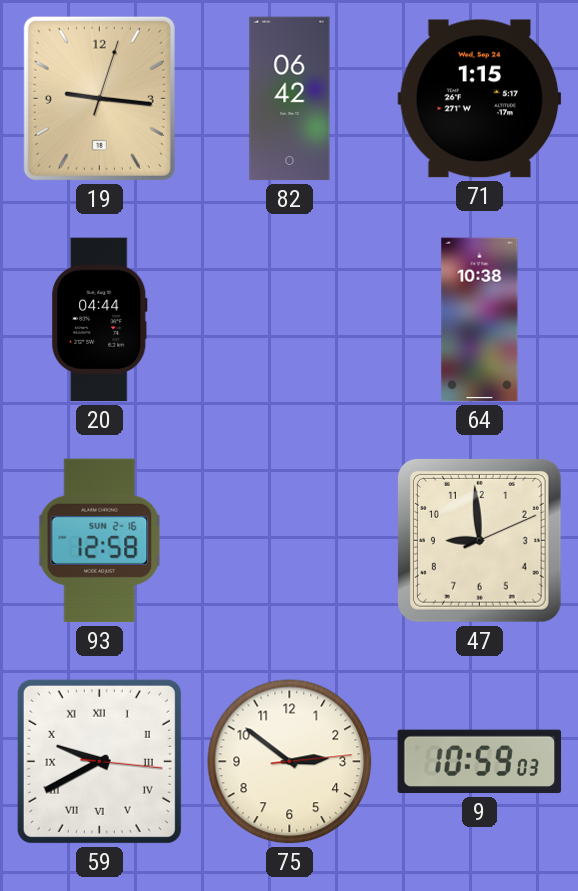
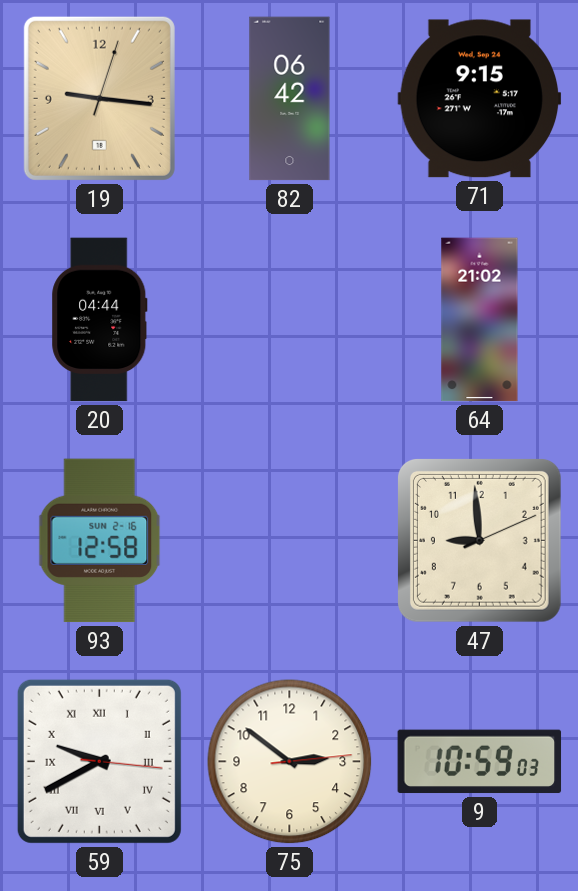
71: 1:15 -> 9:15 (480, 99)
64: 10:38 -> 21:02 (480, 320)
